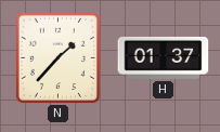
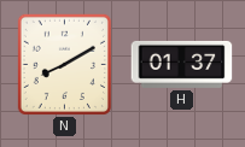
N: 1:37 -> 8:10 (64, 64)
